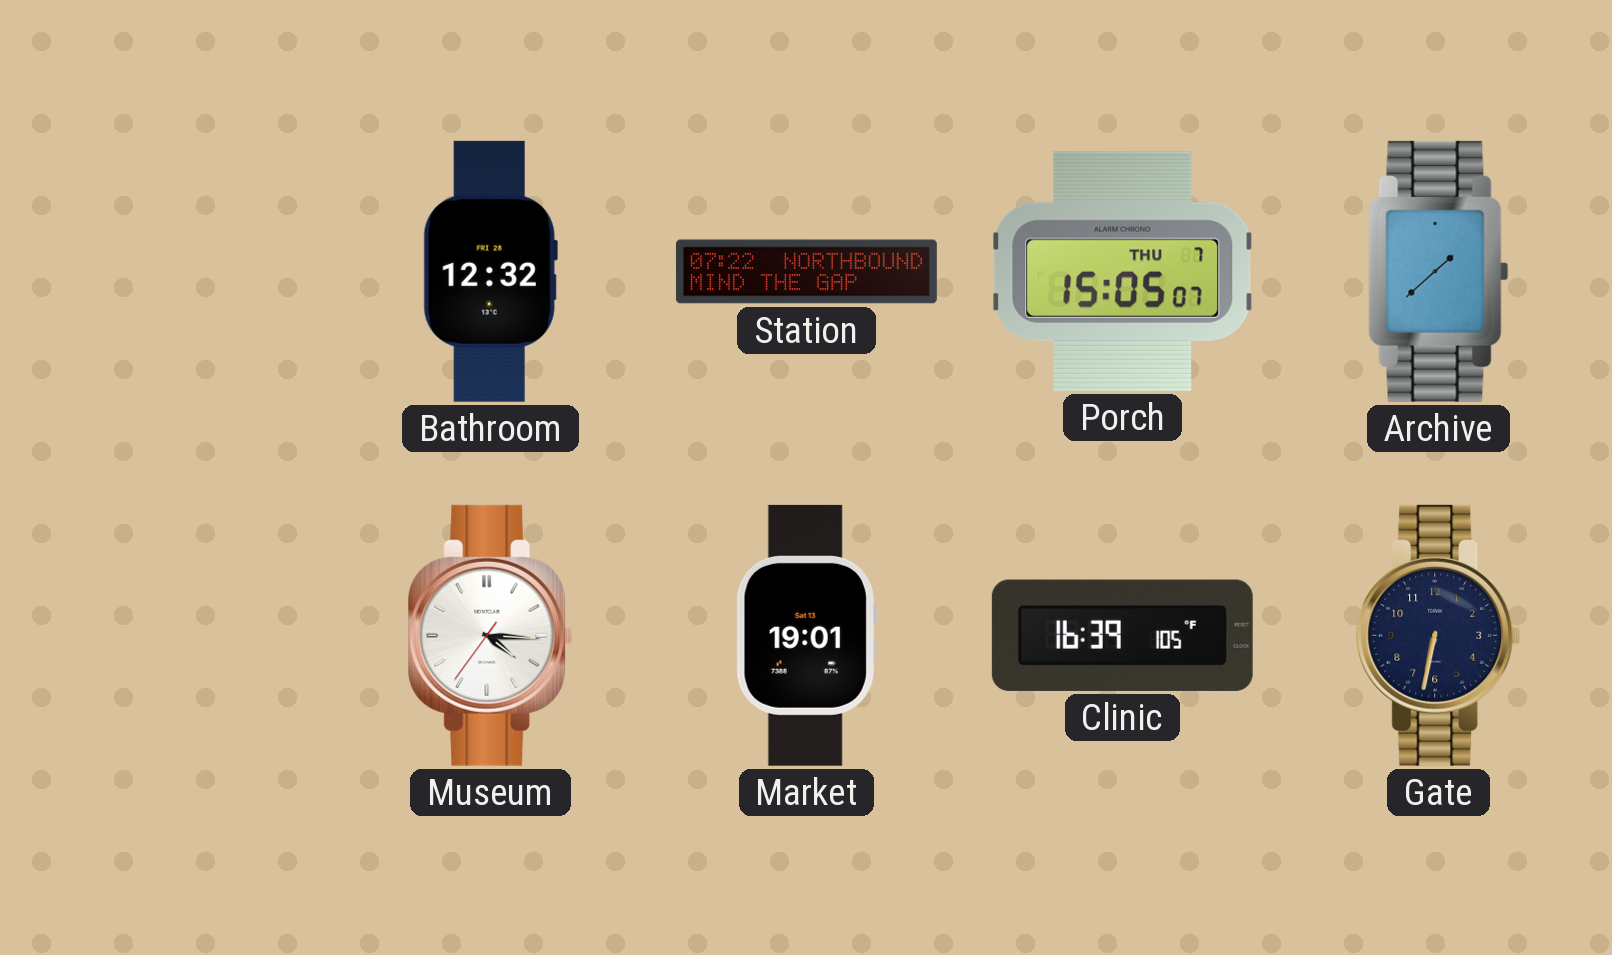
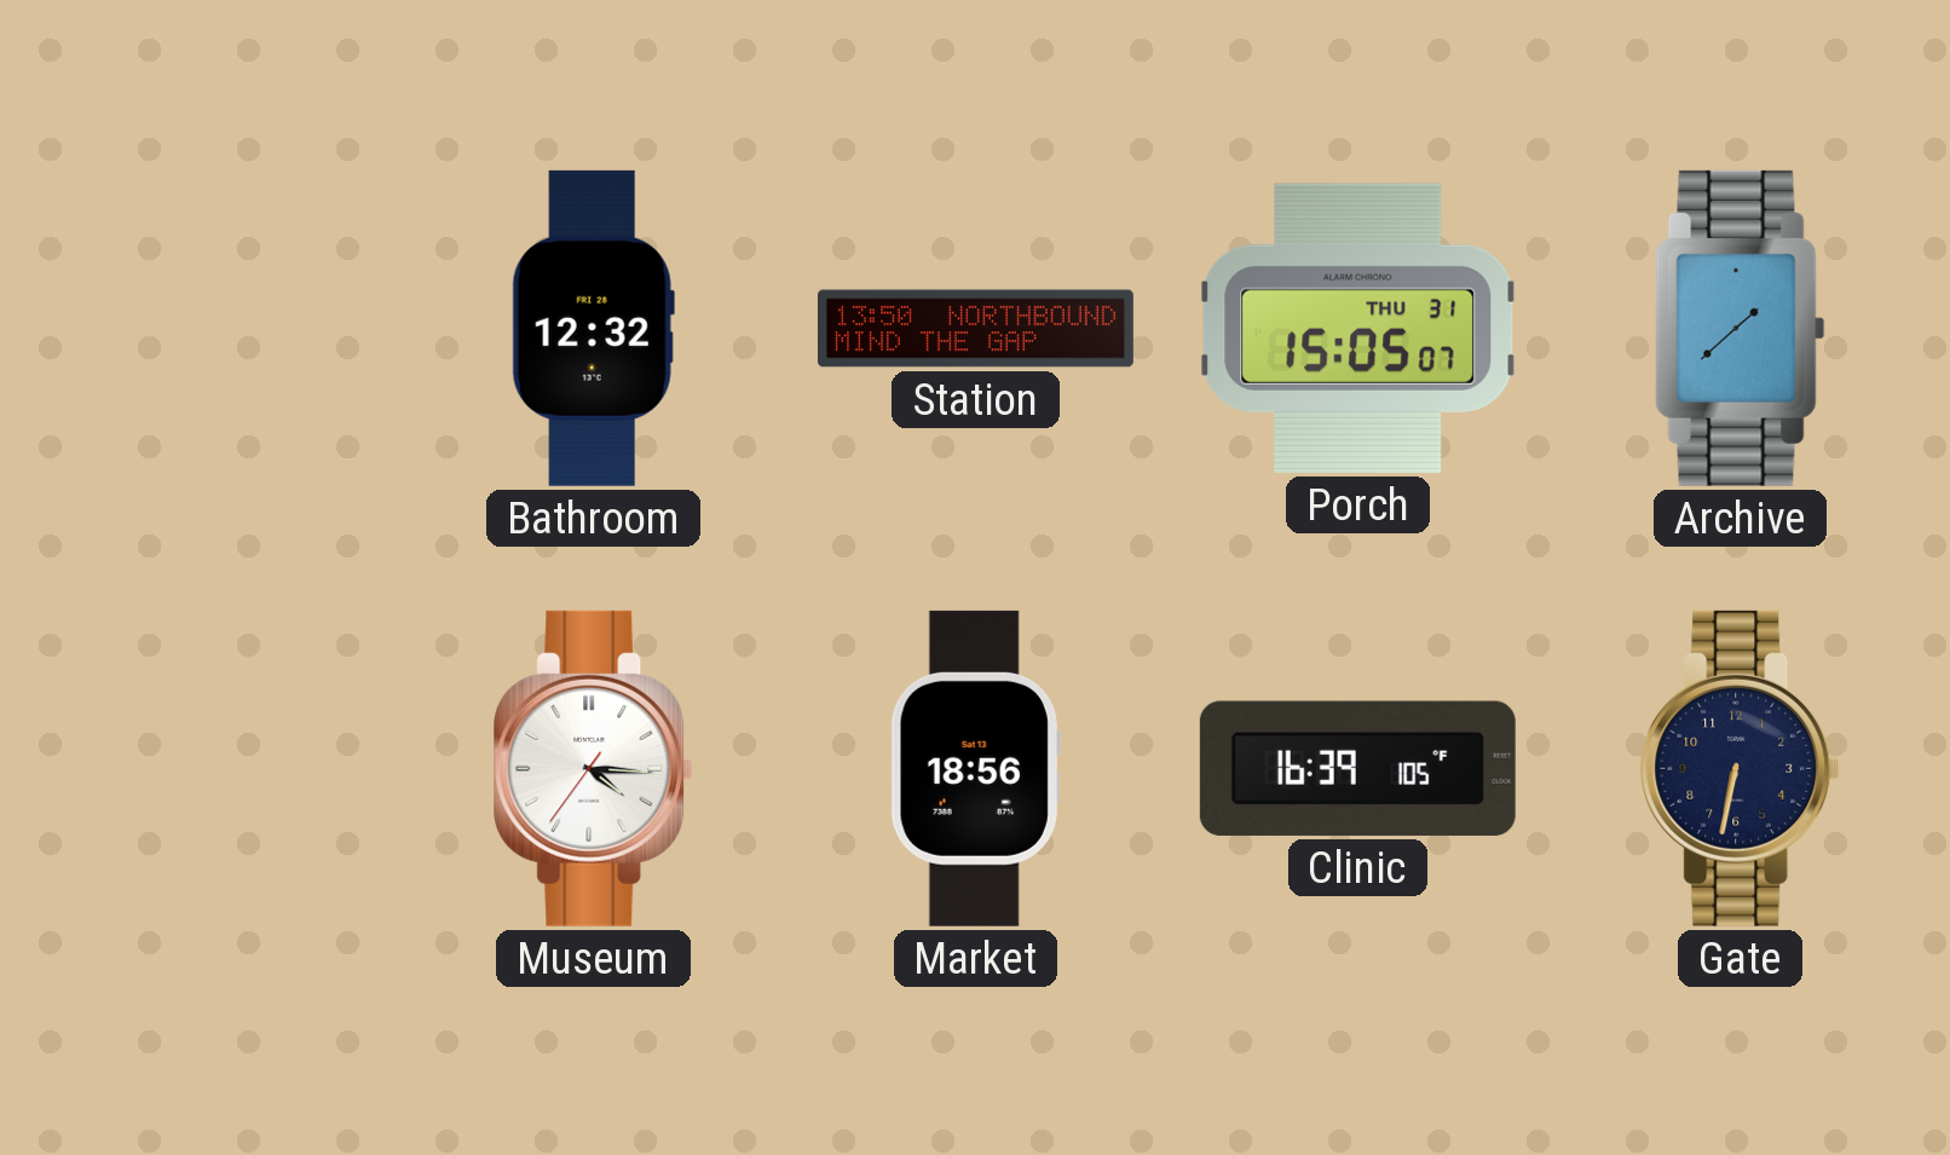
Station: 07:22 -> 13:50 (975, 329)
Porch date: THU 7 -> THU 31 (1358, 328)
Market: 19:01 -> 18:56 (975, 768)
